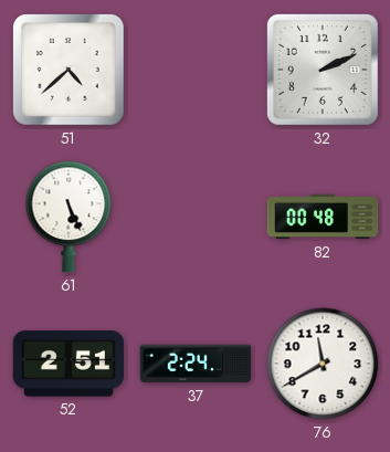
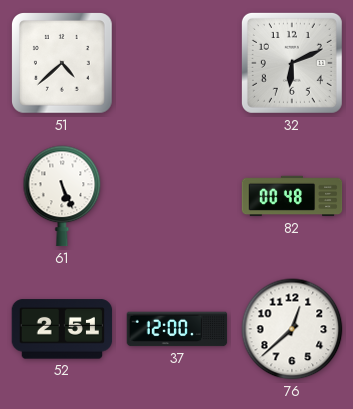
32: 2:11 -> 6:11 (292, 63)
37: 2:24 -> 12:00 (177, 329)
76: 11:40 -> 12:38 (292, 329)
